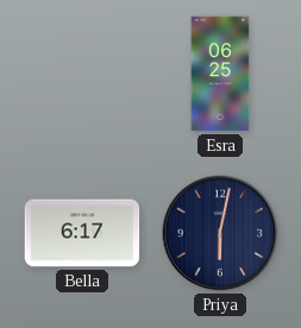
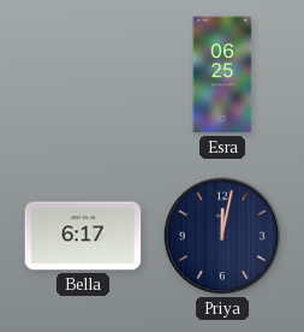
Priya: 6:02 -> 12:02 (222, 236)
